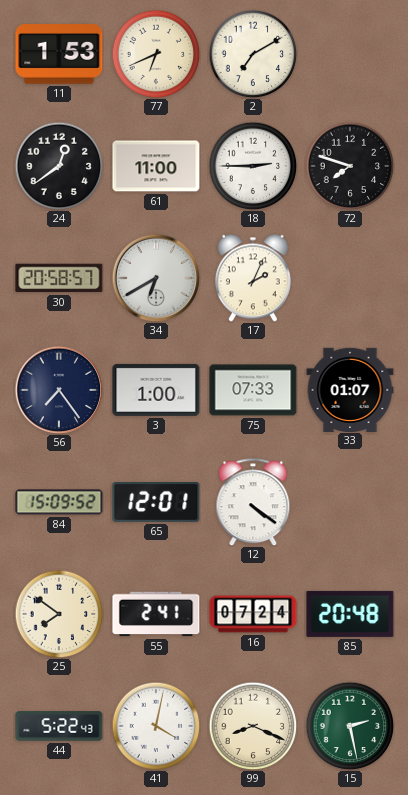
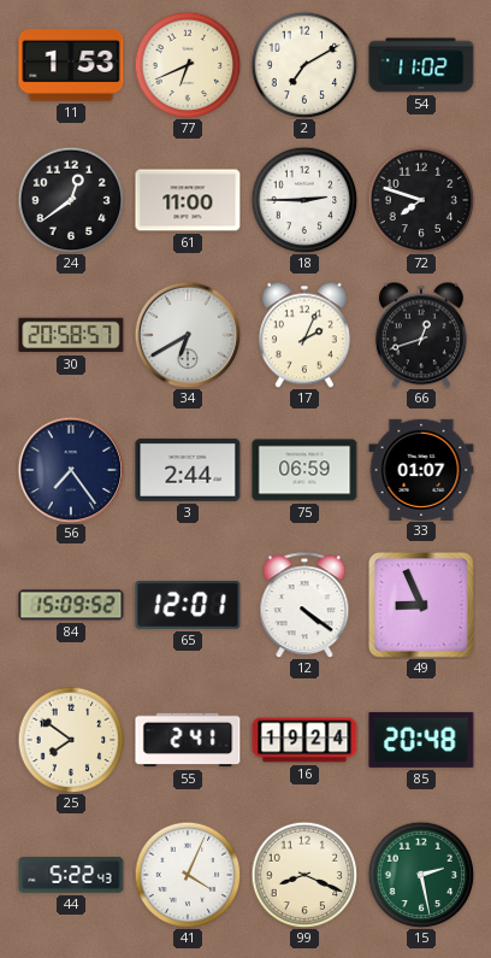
54: none -> 11:02 (421, 65)
66: none -> 12:42 (421, 335)
3: 1:00 -> 2:44 (188, 470)
75: 07:33 -> 06:59 (304, 470)
49: none -> 8:56 (421, 605)
16: 07:24 -> 19:24 (304, 740)
41: 4:02 -> 4:04 (188, 875)
